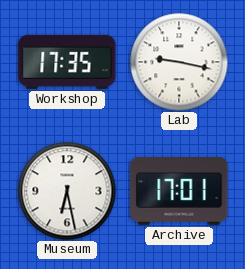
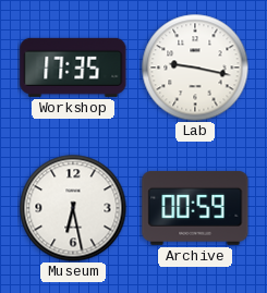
Archive: 17:01 -> 00:59 (195, 208)
